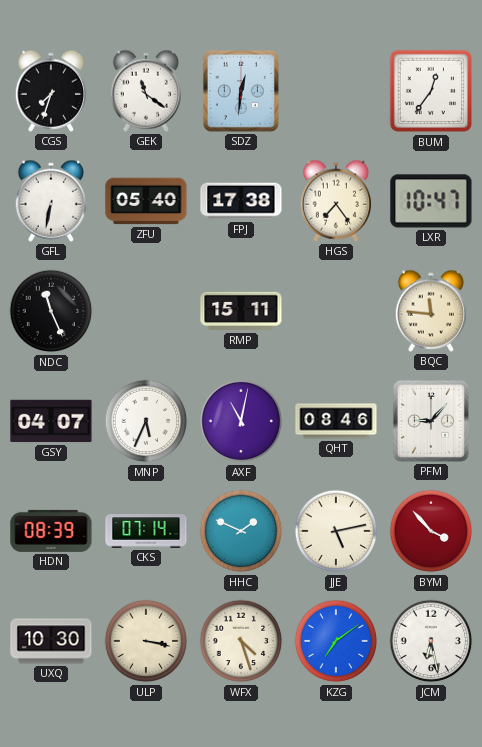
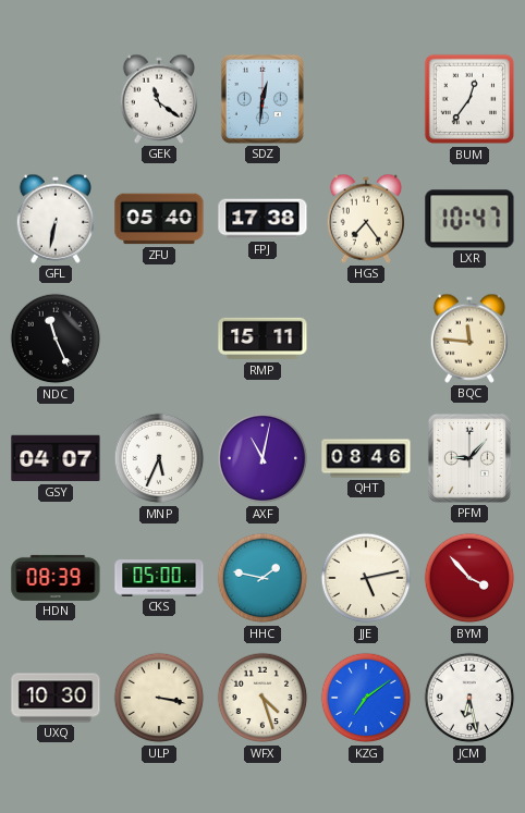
CGS: 7:33 -> none (51, 91)
CKS: 07:14 -> 05:00 (159, 578)
HHC: 1:49 -> 1:47 (262, 578)
